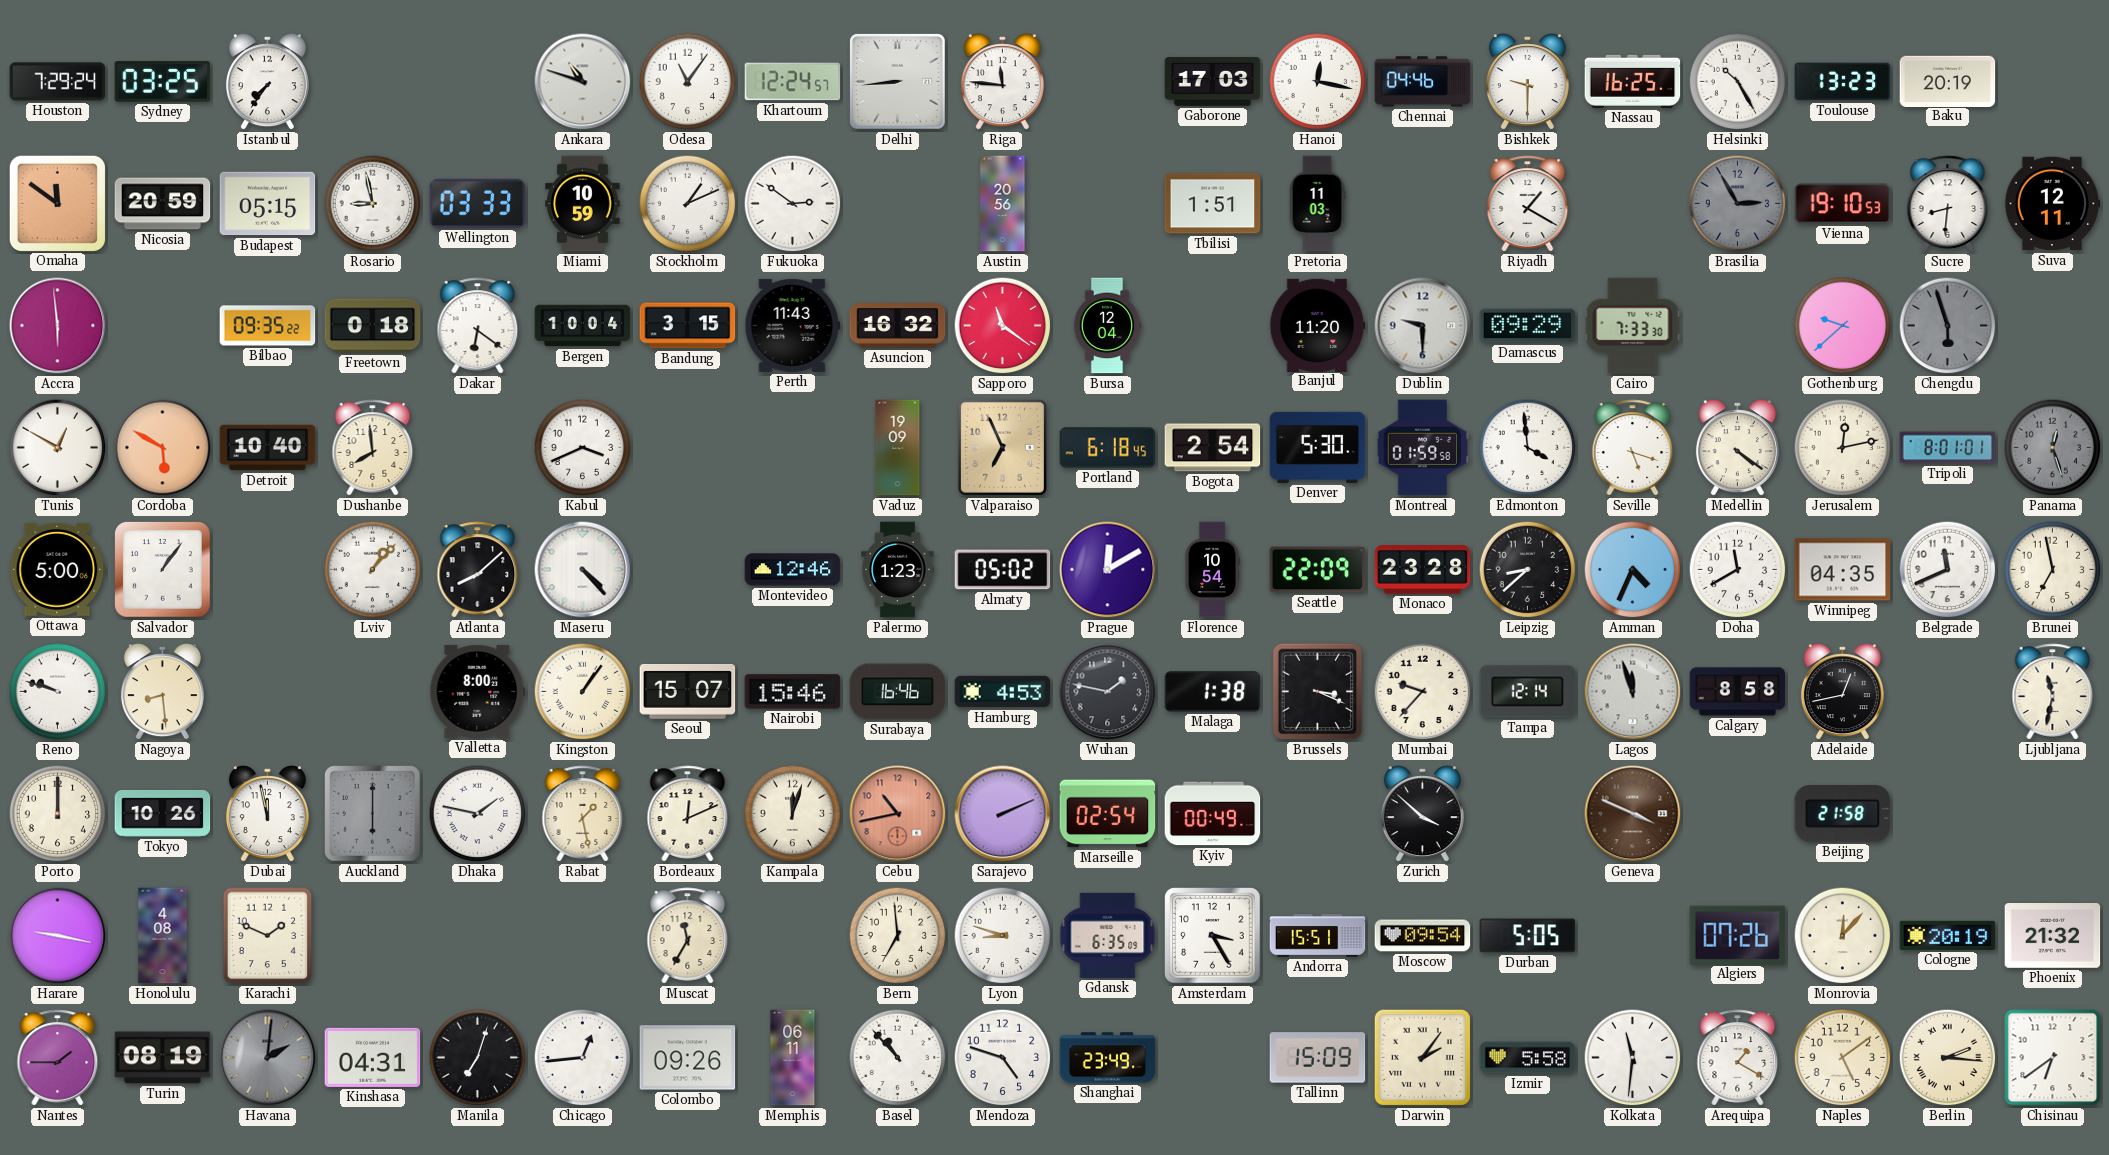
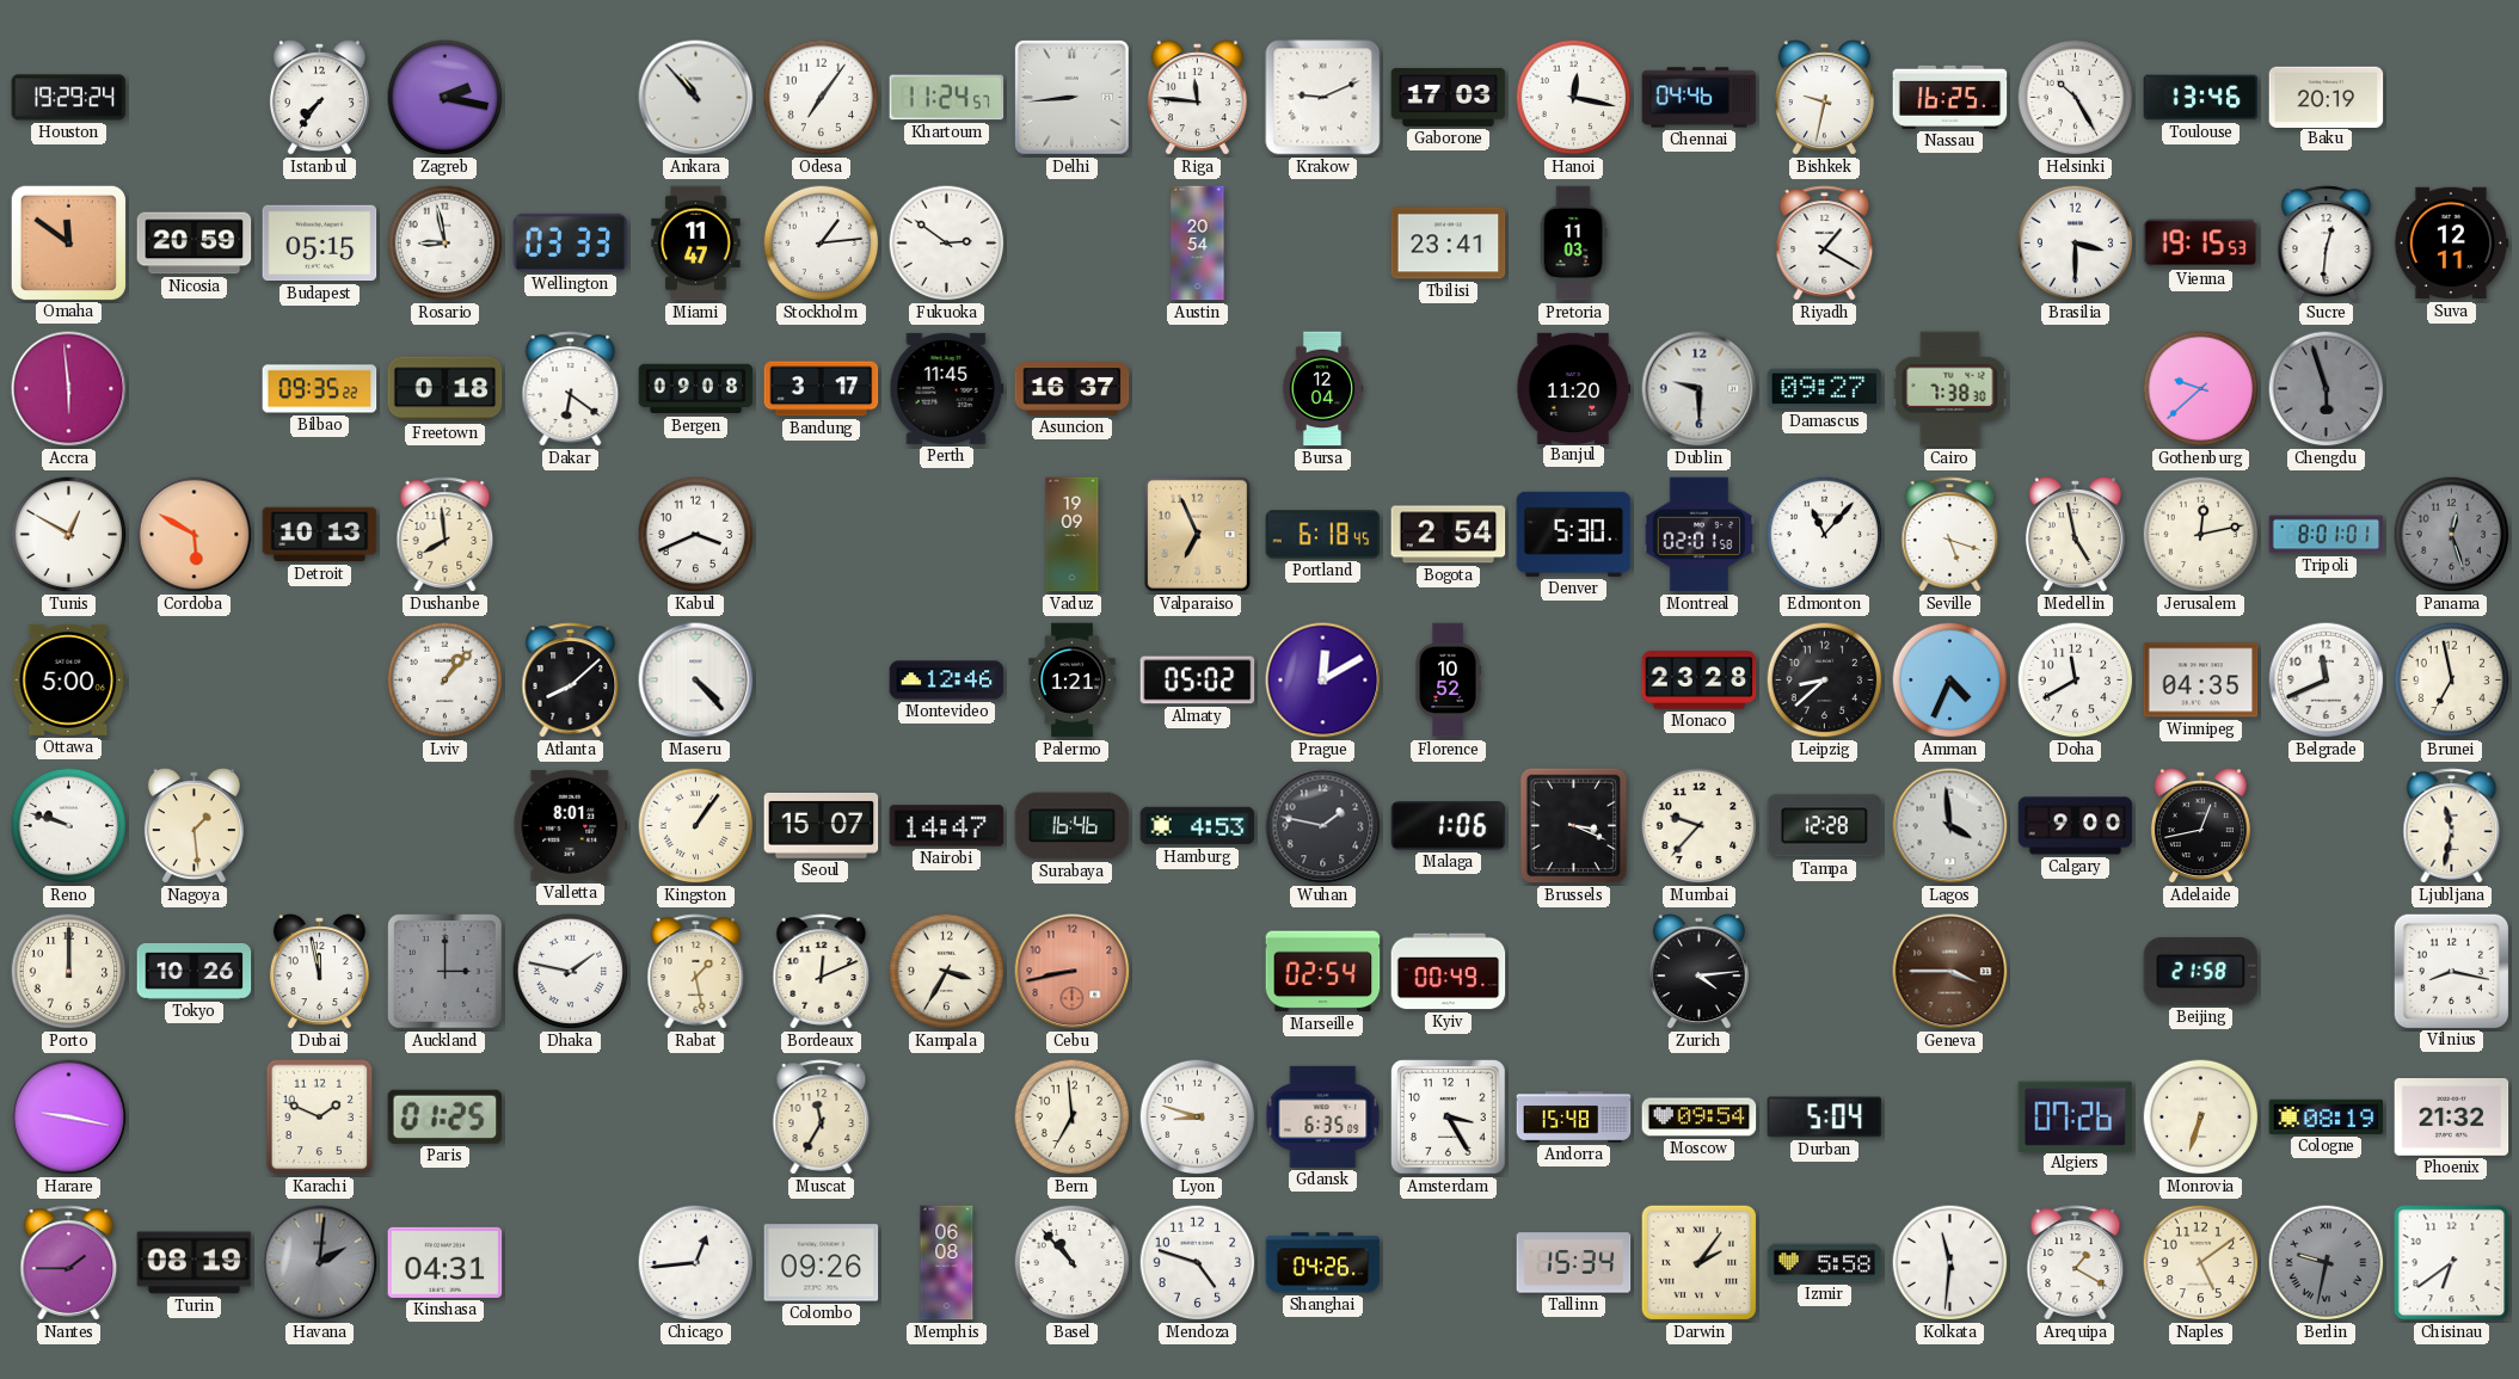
Houston: 7:29 -> 19:29 (69, 98)
Sydney: 03:25 -> none (163, 82)
Zagreb: none -> 2:17 (446, 98)
Ankara: 10:48 -> 10:53 (696, 98)
Odesa: 11:06 -> 7:06 (822, 98)
Khartoum: 12:24 -> 11:24 (947, 98)
Krakow: none -> 9:11 (1323, 98)
Bishkek: 9:30 -> 9:32 (1824, 98)
Toulouse: 13:23 -> 13:46 (2201, 98)
Miami: 10:59 -> 11:47 (696, 244)
Stockholm: 1:11 -> 1:14 (822, 244)
Austin: 20:56 -> 20:54 (1198, 244)
Tbilisi: 1:51 -> 23:41 (1449, 244)
Brasilia: 2:55 -> 3:30 (2076, 244)
Brasilia dial: grey -> white (2076, 244)
Vienna: 19:10 -> 19:15 (2201, 244)
Sucre: 8:31 -> 12:31 (2327, 244)
Bergen: 10:04 -> 09:08 (696, 389)
Bandung: 3:15 -> 3:17 (822, 389)
Perth: 11:43 -> 11:45 (947, 388)
Asuncion: 16:32 -> 16:37 (1073, 389)
Sapporo: 11:21 -> none (1003, 326)
Damascus: 09:29 -> 09:27 (1825, 389)
Cairo: 7:33 -> 7:38 (1950, 389)
Detroit: 10:40 -> 10:13 (320, 535)
Montreal: 01:59 -> 02:01 (1700, 535)
Edmonton: 3:59 -> 11:07 (1825, 535)
Medellin: 4:21 -> 4:58 (2075, 535)
Salvador: 1:06 -> none (163, 570)
Palermo: 1:23 -> 1:21 (1073, 681)
Florence: 10:54 -> 10:52 (1448, 681)
Seattle: 22:09 -> none (1318, 570)
Nagoya: 8:29 -> 1:29 (193, 826)
Valletta: 8:00 -> 8:01 (571, 825)
Nairobi: 15:46 -> 14:47 (947, 826)
Malaga: 1:38 -> 1:06 (1449, 826)
Tampa: 12:14 -> 12:28 (1825, 826)
Lagos: 11:57 -> 3:59 (1950, 826)
Calgary: 8:58 -> 9:00 (2076, 826)
Auckland: 6:00 -> 3:00 (446, 972)
Kampala: 12:03 -> 3:35 (947, 972)
Cebu: 10:43 -> 8:43 (1073, 972)
Sarajevo: 2:11 -> none (1003, 814)
Zurich: 3:52 -> 4:14 (1698, 972)
Geneva: 3:49 -> 3:45 (1950, 972)
Vilnius: none -> 8:17 (2451, 971)
Honolulu: 4:08 -> none (163, 936)
Paris: none -> 01:25 (446, 1116)
Andorra: 15:51 -> 15:48 (1574, 1118)
Durban: 5:05 -> 5:04 (1825, 1118)
Monrovia: 12:07 -> 6:33 (2201, 1118)
Cologne: 20:19 -> 08:19 (2327, 1116)
Manila: 7:03 -> none (478, 1058)
Memphis: 06:11 -> 06:08 (947, 1263)
Shanghai: 23:49 -> 04:26 (1323, 1263)
Tallinn: 15:09 -> 15:34 (1574, 1263)
Berlin: 2:16 -> 9:32 (2327, 1263)
Berlin dial: cream -> grey (2327, 1263)
